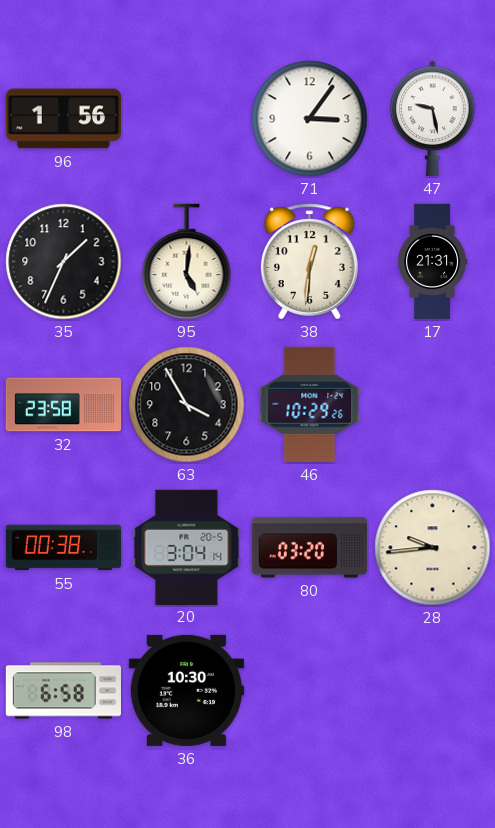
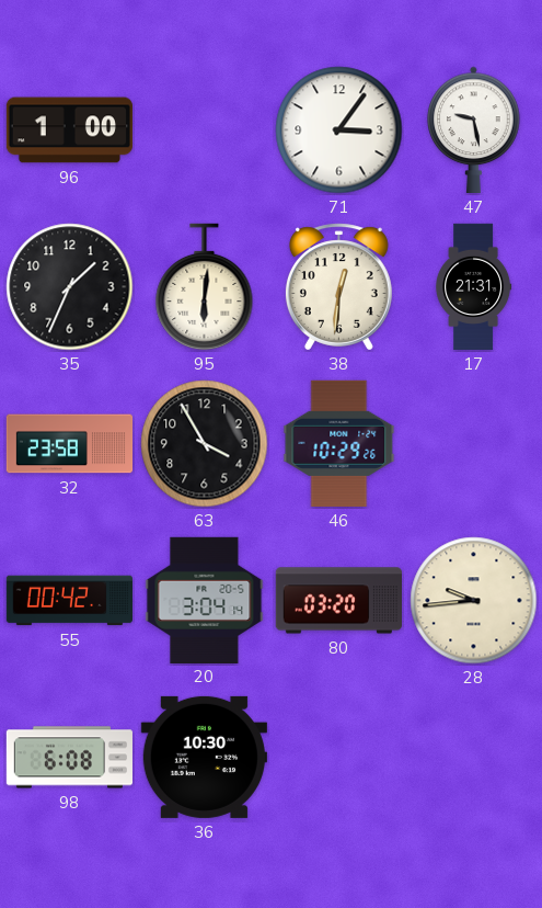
96: 1:56 -> 1:00 (69, 130)
95: 5:01 -> 6:01 (205, 287)
55: 00:38 -> 00:42 (69, 601)
98: 6:58 -> 6:08 (69, 758)
